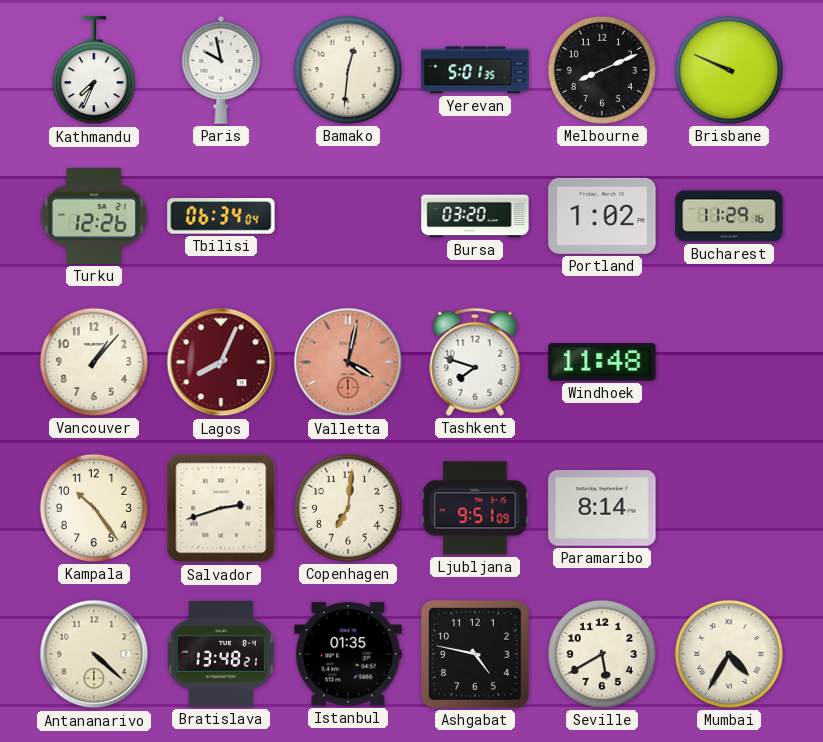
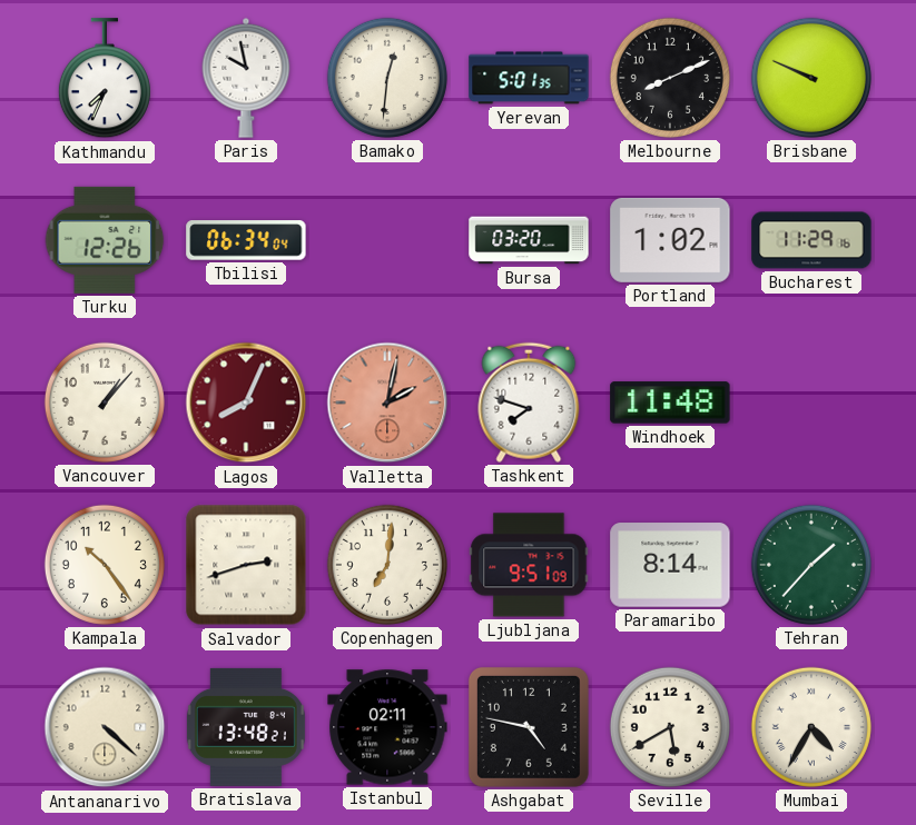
Valletta: 4:02 -> 2:02 (387, 402)
Tehran: none -> 1:37 (811, 565)
Istanbul: 01:35 -> 02:11 (387, 727)
